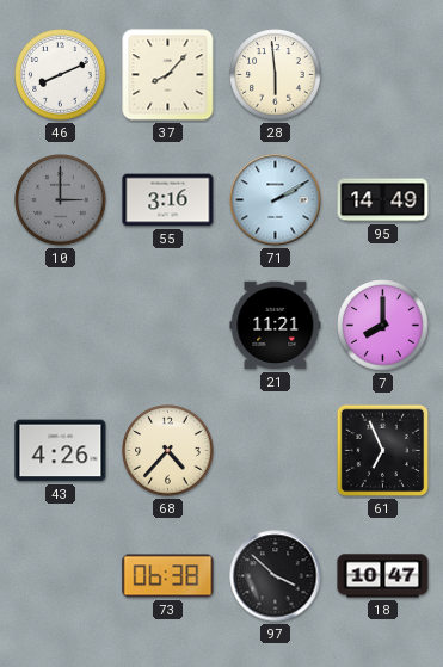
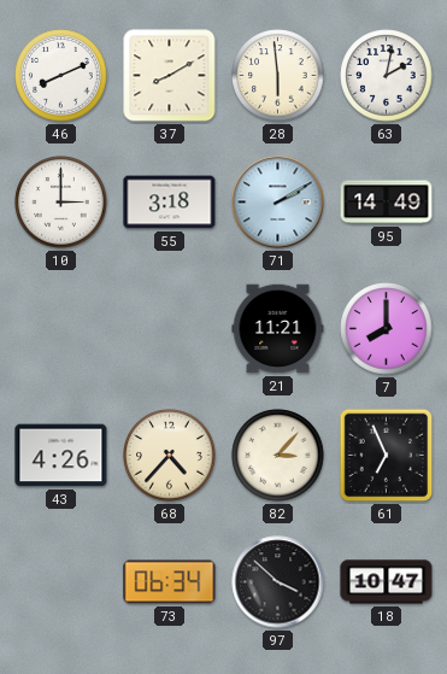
37: 8:07 -> 8:10 (170, 76)
63: none -> 2:02 (387, 76)
10 dial: grey -> white (61, 203)
55: 3:16 -> 3:18 (170, 203)
82: none -> 3:07 (278, 456)
73: 06:38 -> 06:34 (170, 582)
